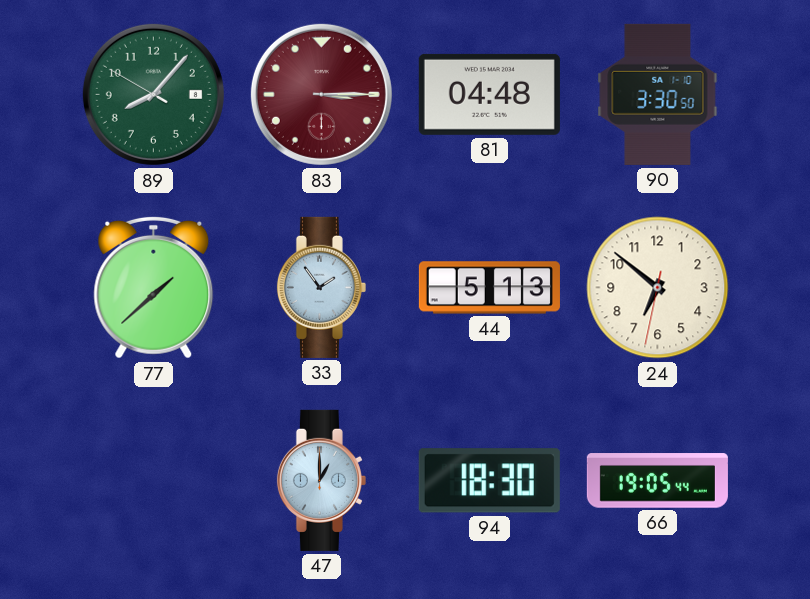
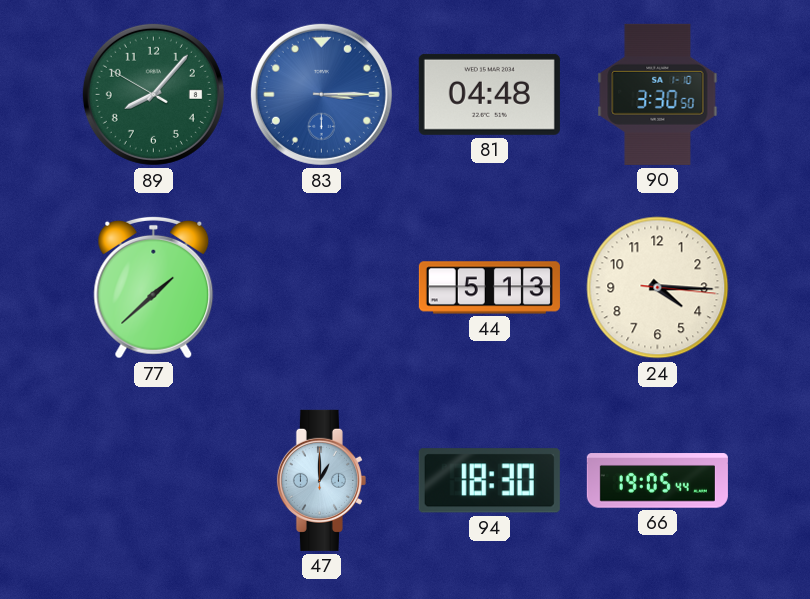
83 dial: burgundy -> blue (321, 94)
33: 1:54 -> none (321, 287)
24: 6:51 -> 4:15 (658, 288)
